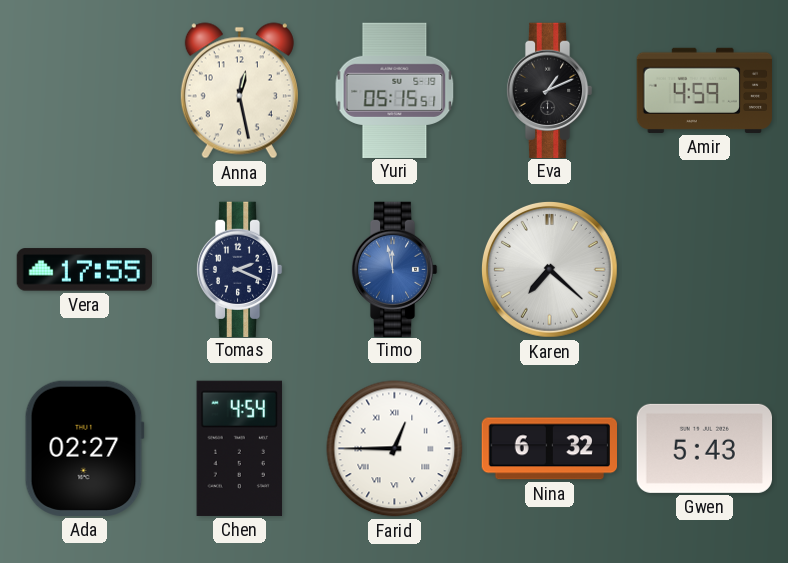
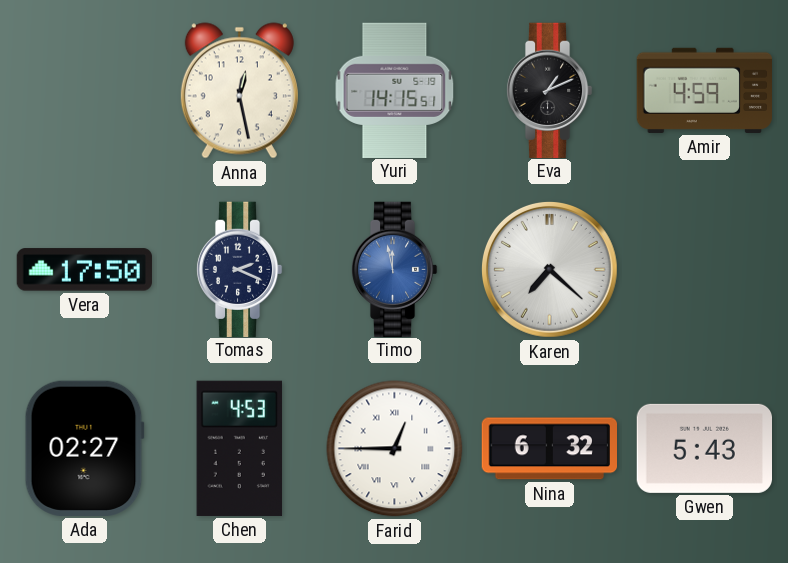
Yuri: 05:15 -> 14:15 (395, 90)
Vera: 17:55 -> 17:50 (84, 270)
Chen: 4:54 -> 4:53 (240, 448)
